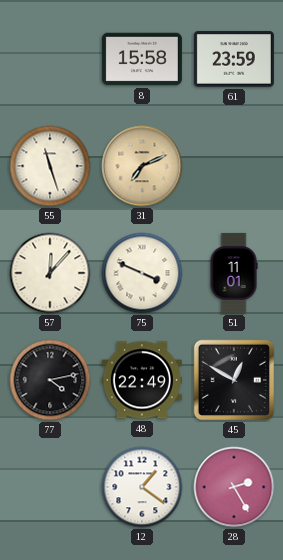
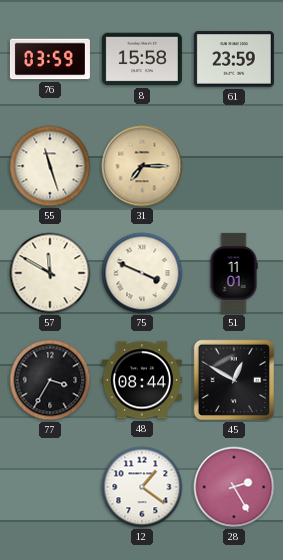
76: none -> 03:59 (50, 59)
31: 7:11 -> 7:15 (142, 166)
57: 12:07 -> 11:50 (50, 273)
77: 4:13 -> 3:35 (50, 380)
48: 22:49 -> 08:44 (142, 380)
